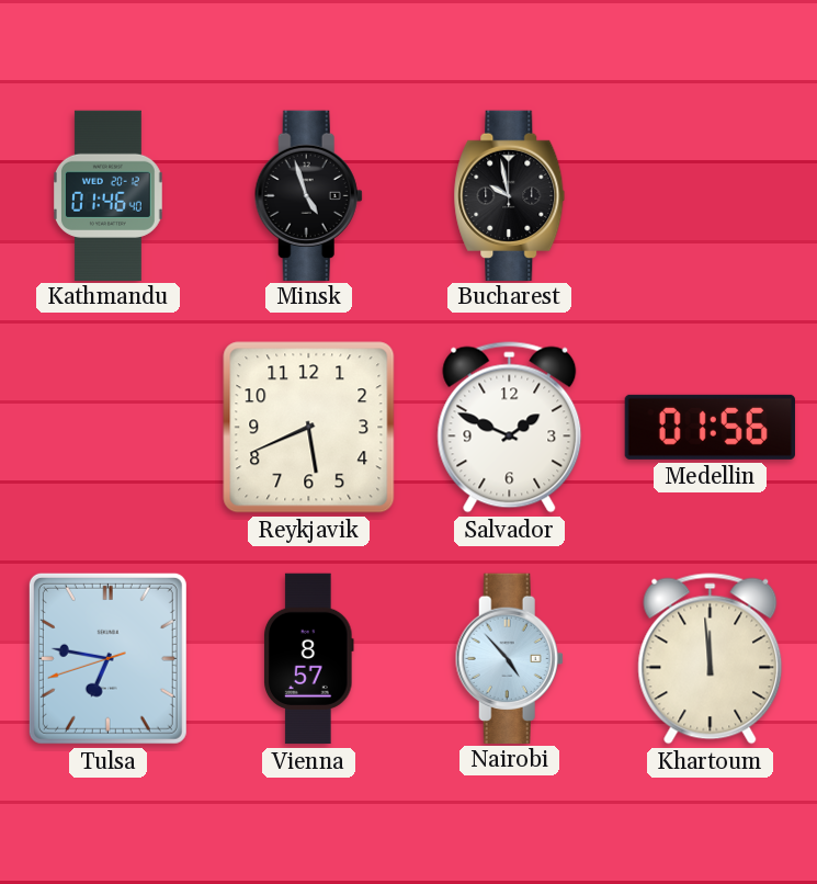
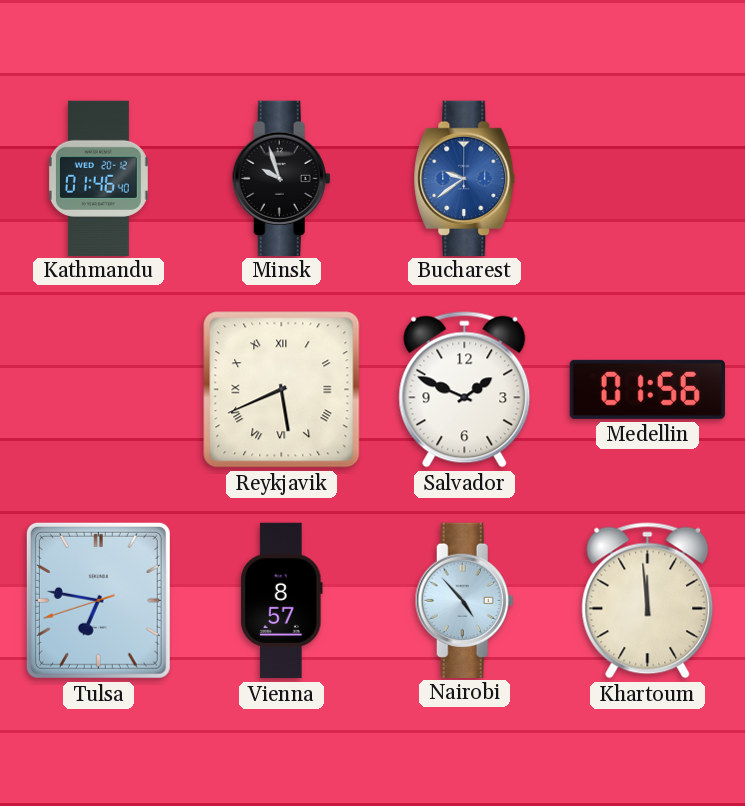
Minsk: 4:57 -> 9:57 (281, 178)
Bucharest: 9:58 -> 9:39 (465, 178)
Bucharest dial: black -> blue (465, 178)
Reykjavik numerals: Arabic -> Roman (282, 390)
